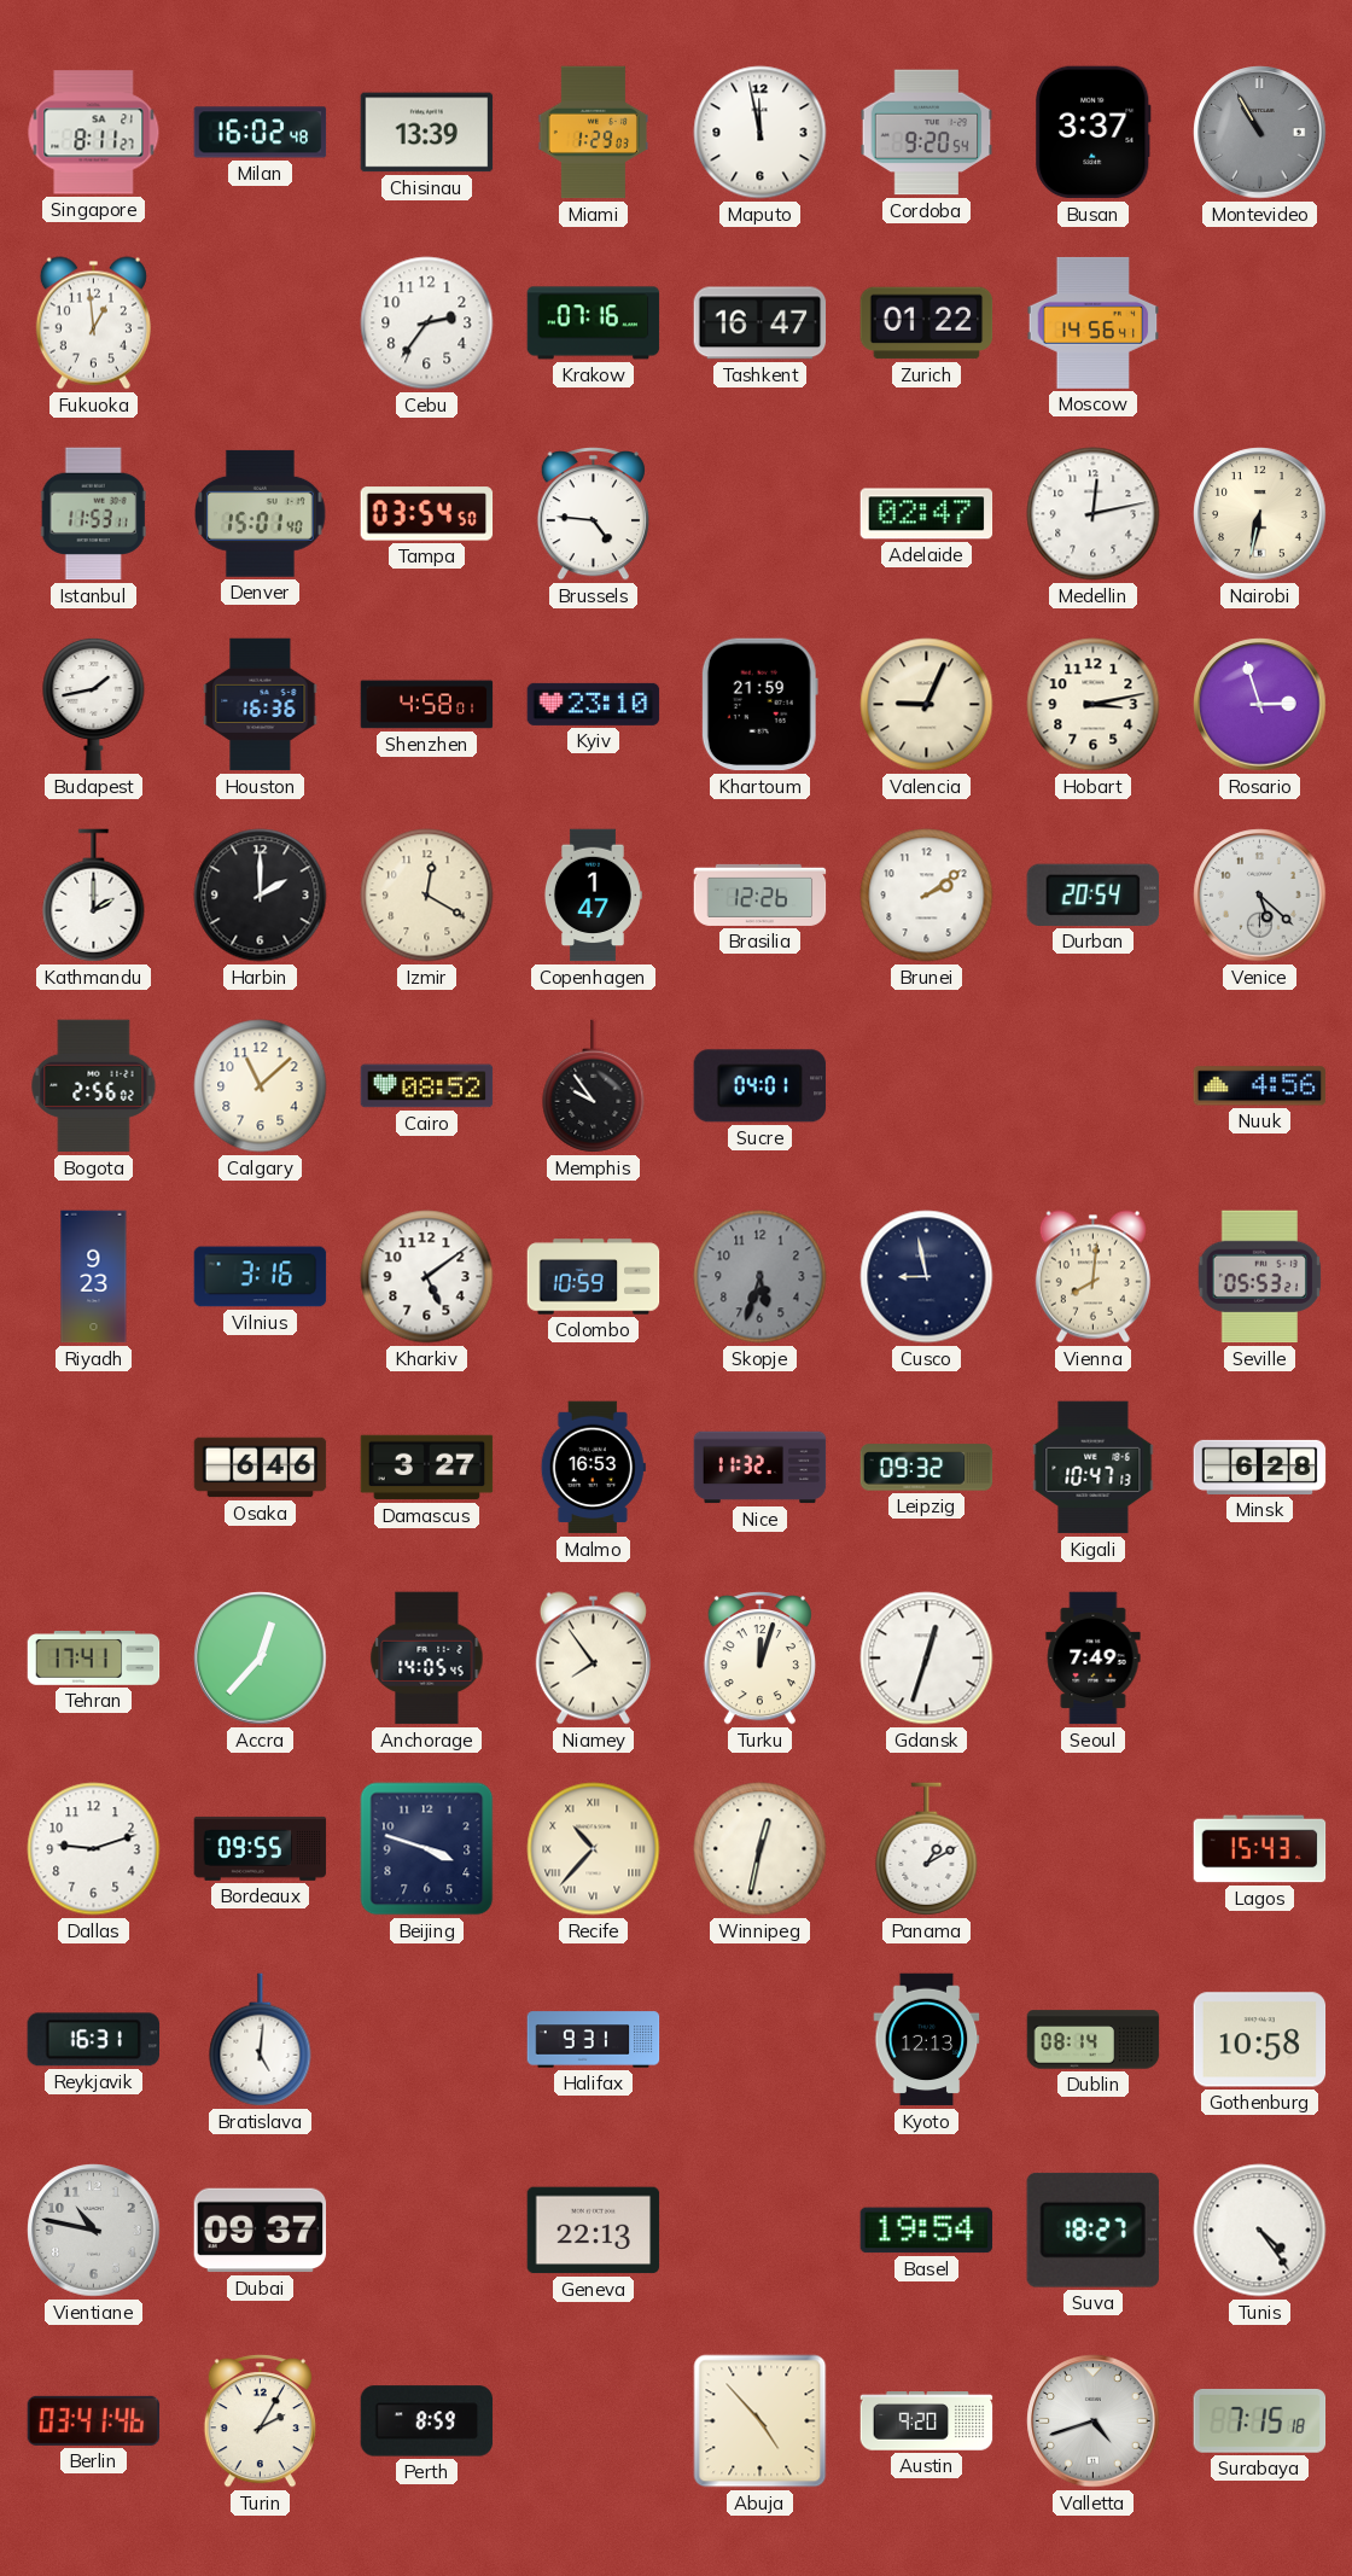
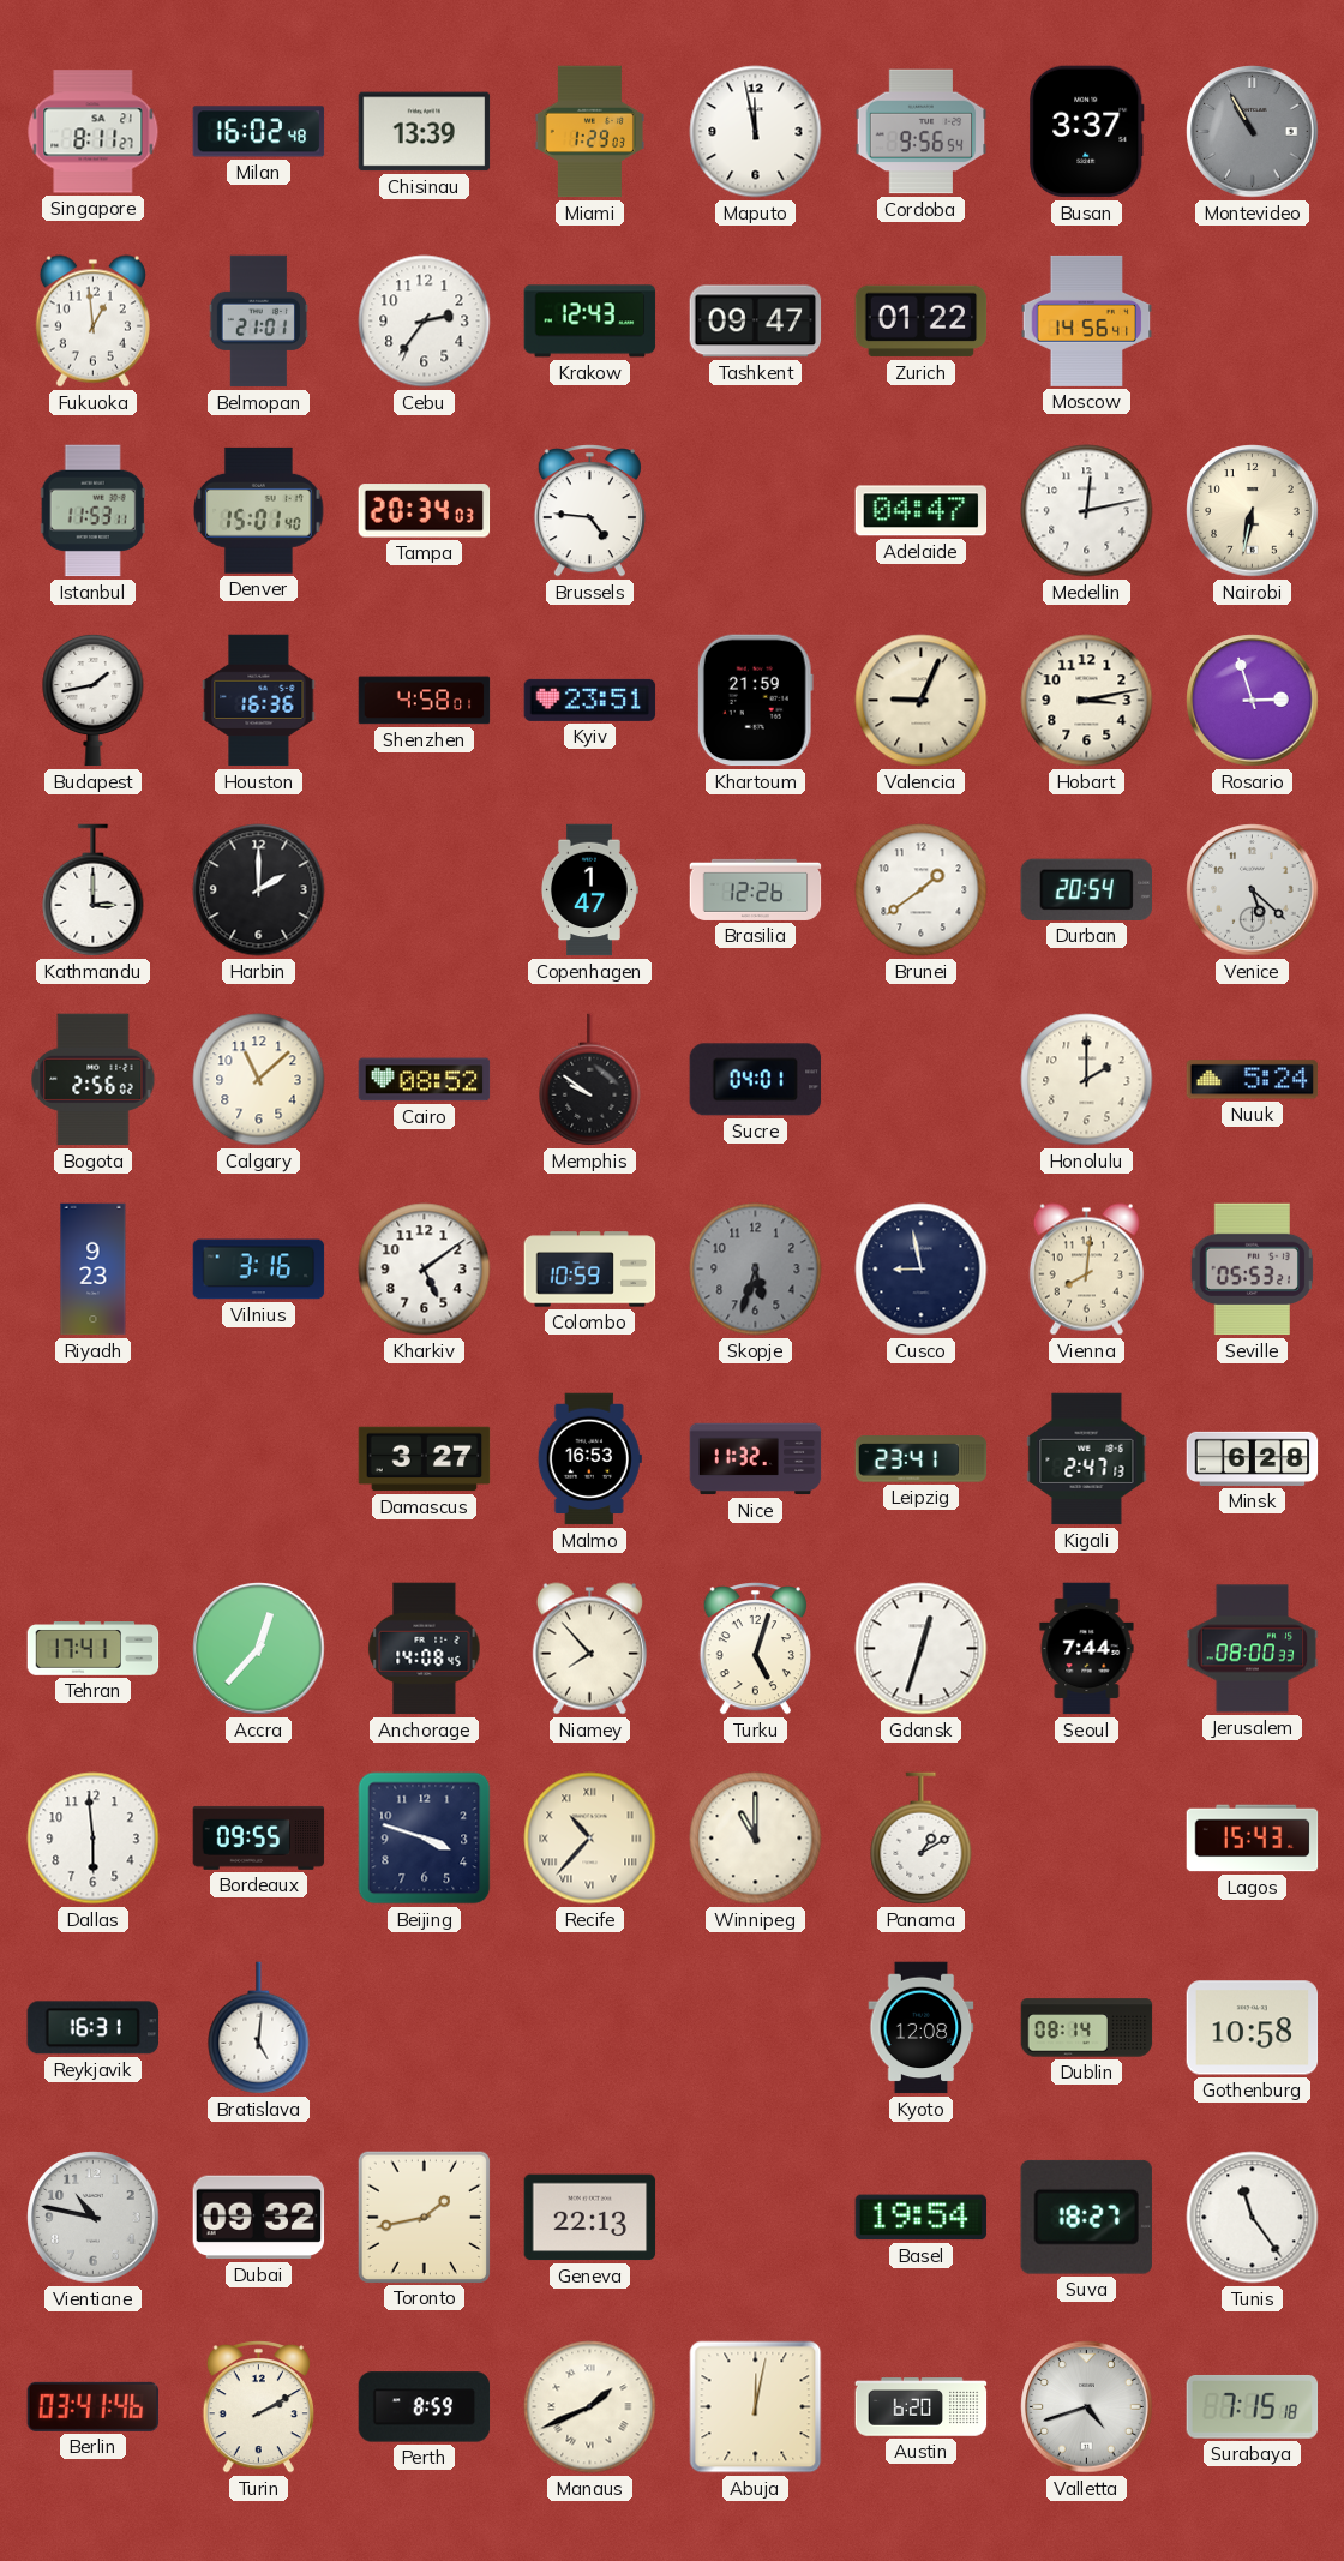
Cordoba: 9:20 -> 9:56 (922, 132)
Belmopan: none -> 21:01 (258, 322)
Krakow: 07:16 -> 12:43 (590, 322)
Tashkent: 16:47 -> 09:47 (756, 322)
Tampa: 03:54 -> 20:34 (425, 511)
Adelaide: 02:47 -> 04:47 (922, 511)
Kyiv: 23:10 -> 23:51 (590, 700)
Kathmandu: 2:00 -> 3:00 (94, 890)
Izmir: 12:20 -> none (427, 896)
Brunei: 2:09 -> 1:39 (922, 890)
Memphis: 9:54 -> 9:51 (590, 1080)
Honolulu: none -> 2:00 (1087, 1080)
Nuuk: 4:56 -> 5:24 (1253, 1080)
Osaka: 6:46 -> none (261, 1468)
Leipzig: 09:32 -> 23:41 (922, 1459)
Kigali: 10:47 -> 2:47 (1087, 1459)
Anchorage: 14:05 -> 14:08 (425, 1649)
Niamey: 7:54 -> 7:53 (589, 1649)
Turku: 12:03 -> 5:03 (755, 1649)
Seoul: 7:49 -> 7:44 (1087, 1649)
Jerusalem: none -> 08:00 (1253, 1649)
Dallas: 9:12 -> 5:59 (94, 1839)
Winnipeg: 12:32 -> 11:00 (756, 1839)
Halifax: 9:31 -> none (594, 2040)
Kyoto: 12:13 -> 12:08 (922, 2028)
Dubai: 09:37 -> 09:32 (259, 2218)
Toronto: none -> 1:43 (424, 2217)
Tunis: 4:24 -> 11:24 (1253, 2218)
Turin: 2:05 -> 2:10 (258, 2407)
Manaus: none -> 1:41 (590, 2407)
Abuja: 4:53 -> 12:02 (756, 2407)
Austin: 9:20 -> 6:20 (922, 2407)
